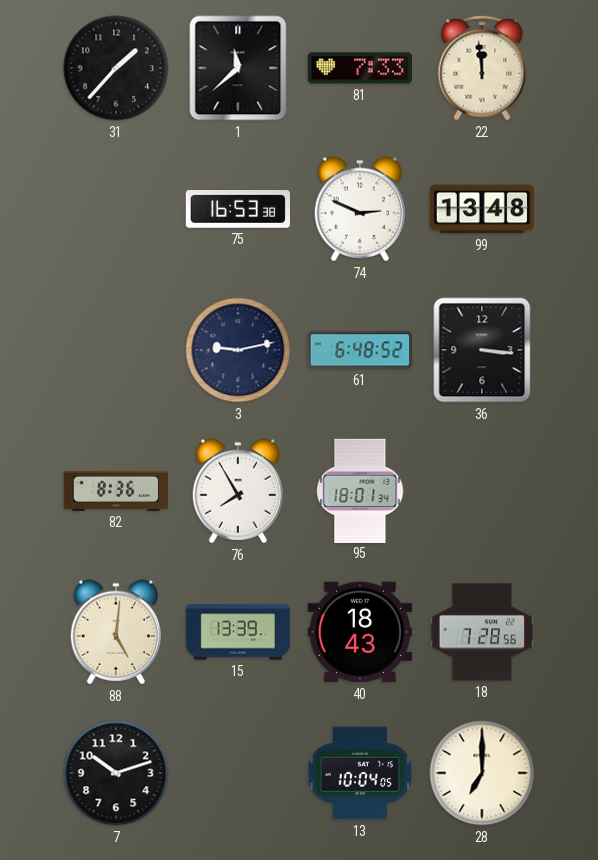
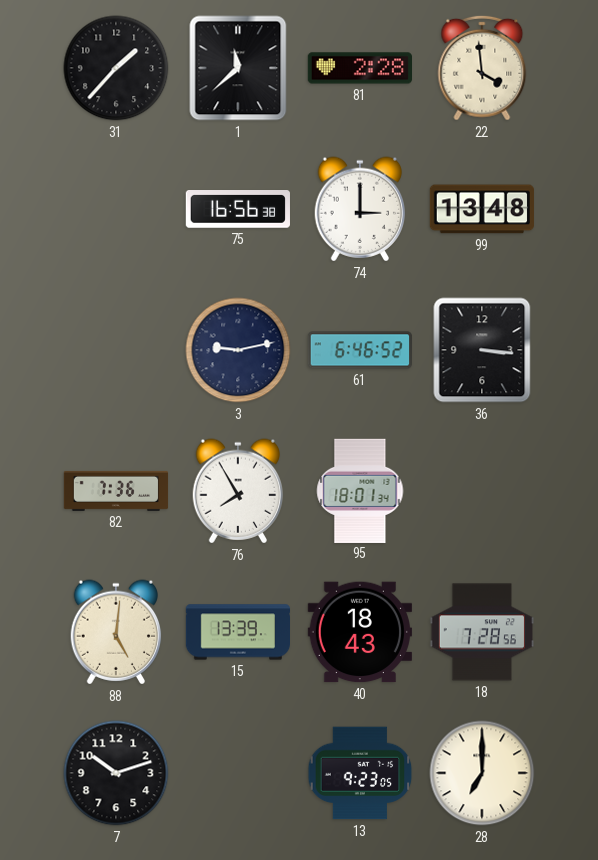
81: 7:33 -> 2:28 (359, 68)
22: 11:59 -> 3:59 (482, 68)
75: 16:53 -> 16:56 (238, 210)
74: 2:49 -> 3:00 (360, 209)
61: 6:48 -> 6:46 (359, 350)
82: 8:36 -> 7:36 (116, 491)
13: 10:04 -> 9:23 (360, 773)
